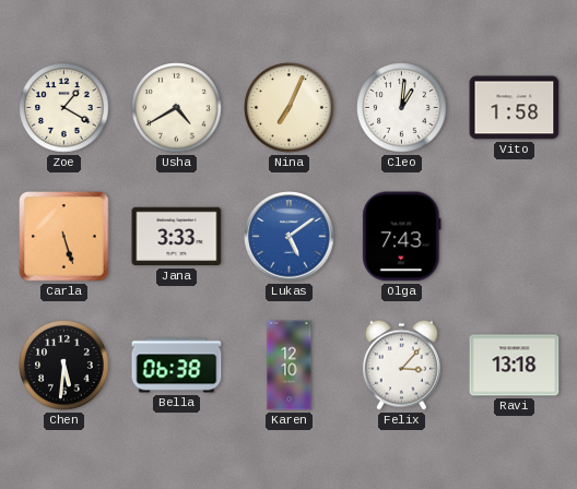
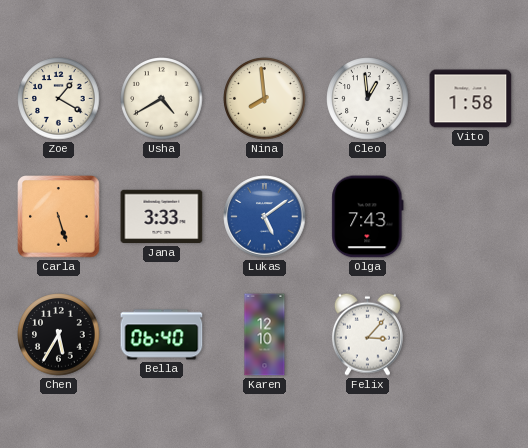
Nina: 7:04 -> 7:59 (265, 99)
Cleo: 1:01 -> 12:59 (368, 99)
Chen: 5:31 -> 5:35 (59, 335)
Bella: 06:38 -> 06:40 (162, 335)
Ravi: 13:18 -> none (515, 366)
